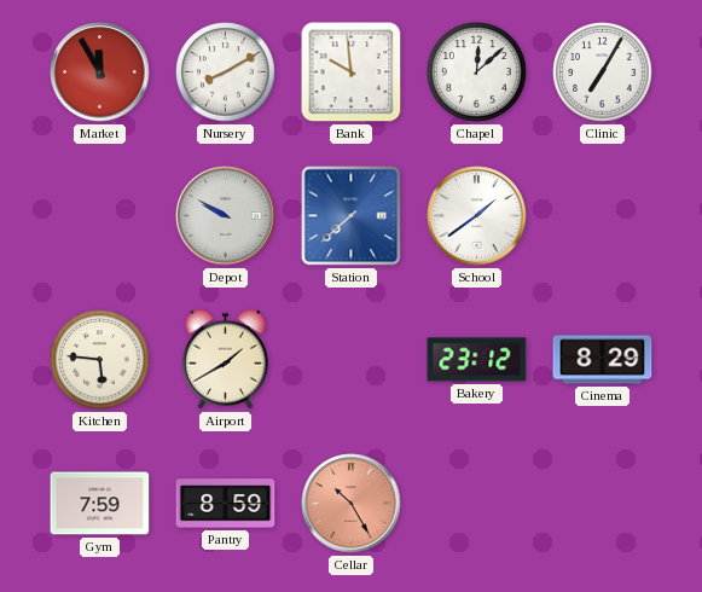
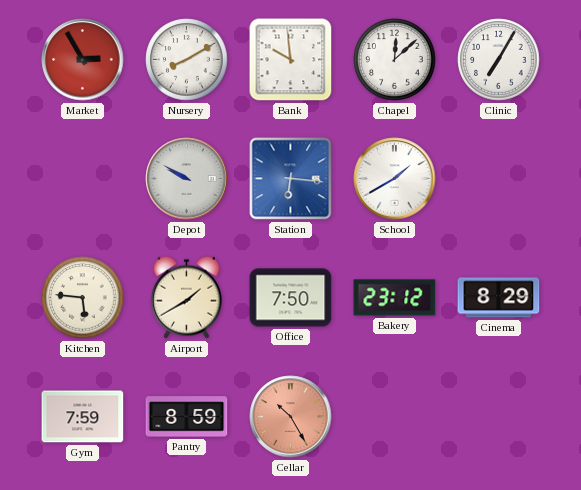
Market: 11:55 -> 2:55 (83, 60)
Station: 7:38 -> 6:16 (291, 179)
School: 1:39 -> 1:40 (395, 179)
Office: none -> 7:50 (291, 298)
